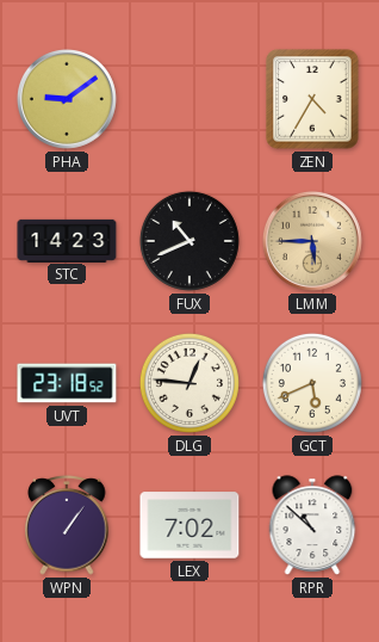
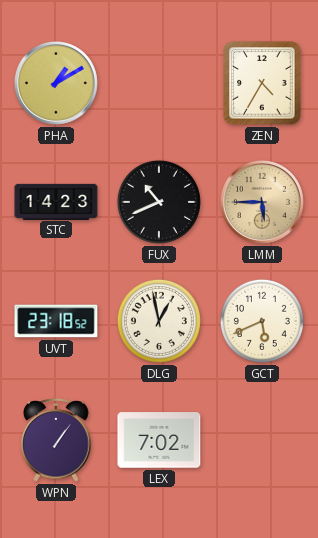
PHA: 9:09 -> 1:10 (56, 83)
DLG: 12:46 -> 12:58 (159, 321)
RPR: 10:52 -> none (312, 525)
